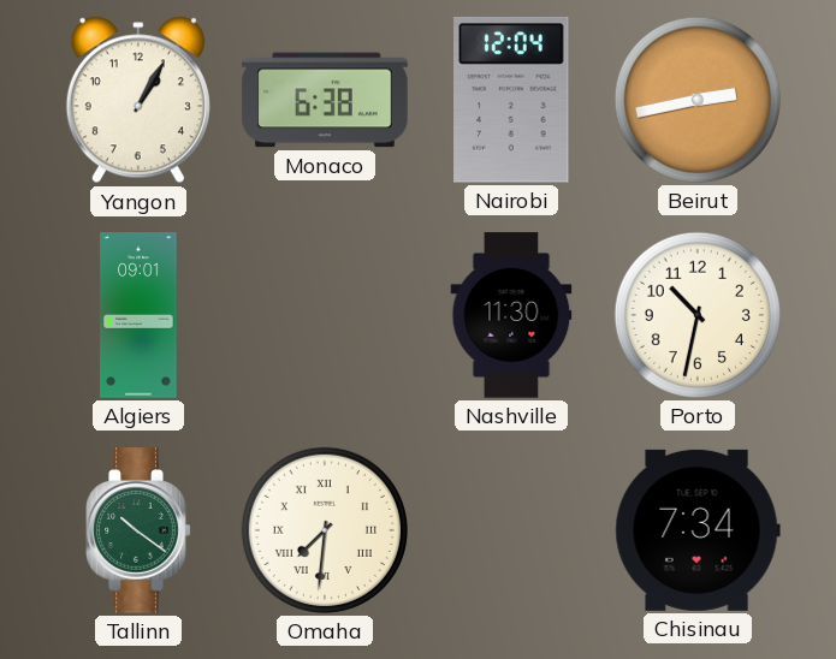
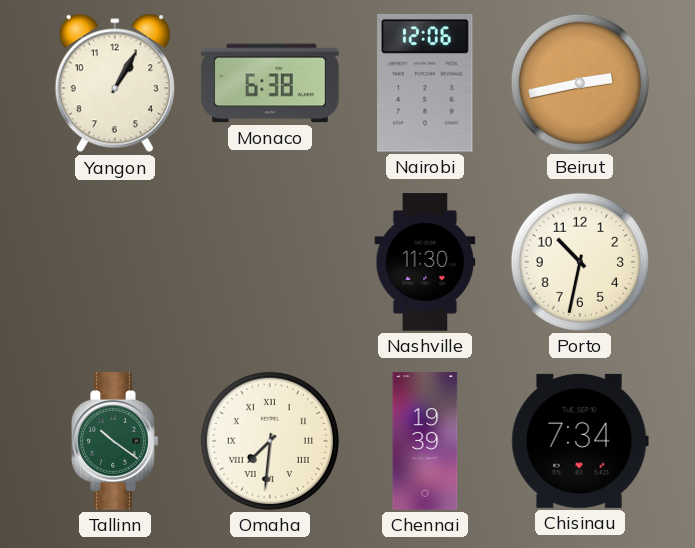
Nairobi: 12:04 -> 12:06 (425, 83)
Algiers: 09:01 -> none (138, 315)
Chennai: none -> 19:39 (425, 441)
